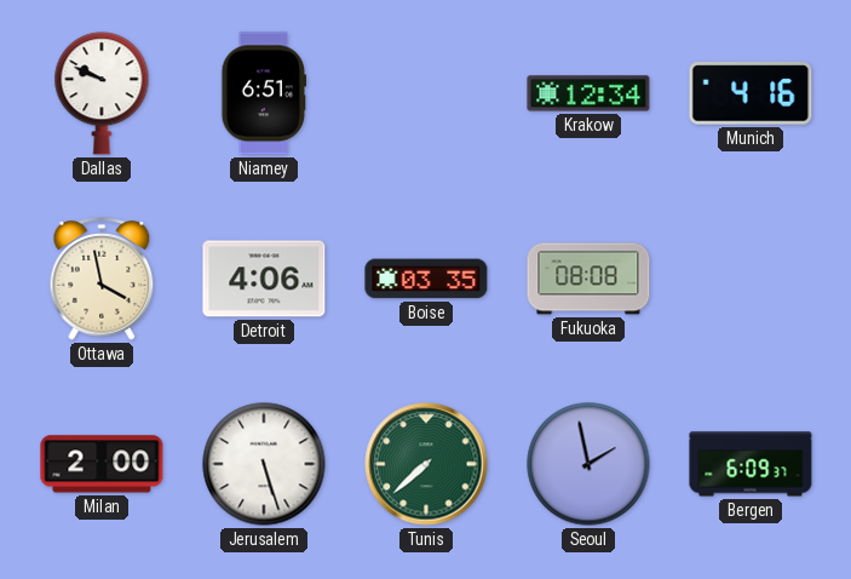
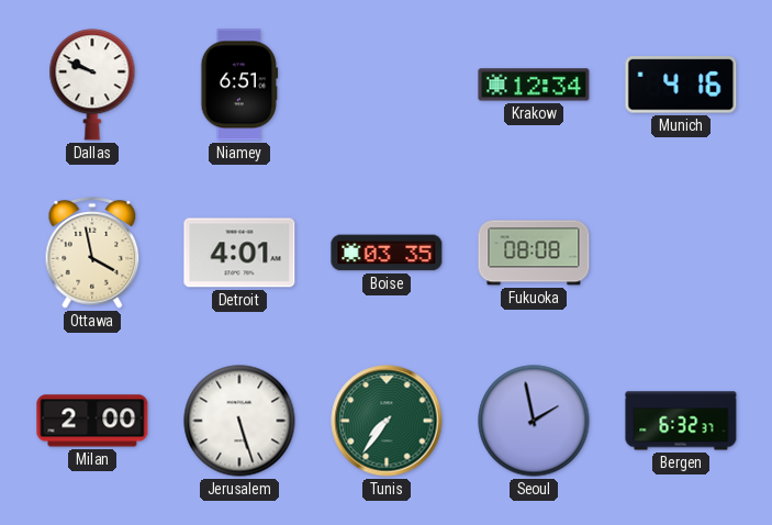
Detroit: 4:06 -> 4:01 (239, 253)
Tunis: 7:38 -> 7:36 (387, 421)
Bergen: 6:09 -> 6:32 (681, 421)
